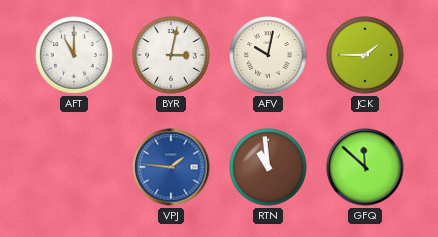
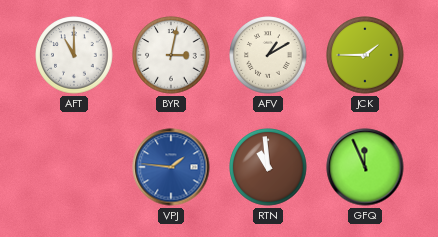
AFV: 10:02 -> 1:10 (268, 55)
GFQ: 11:52 -> 11:56 (365, 167)
